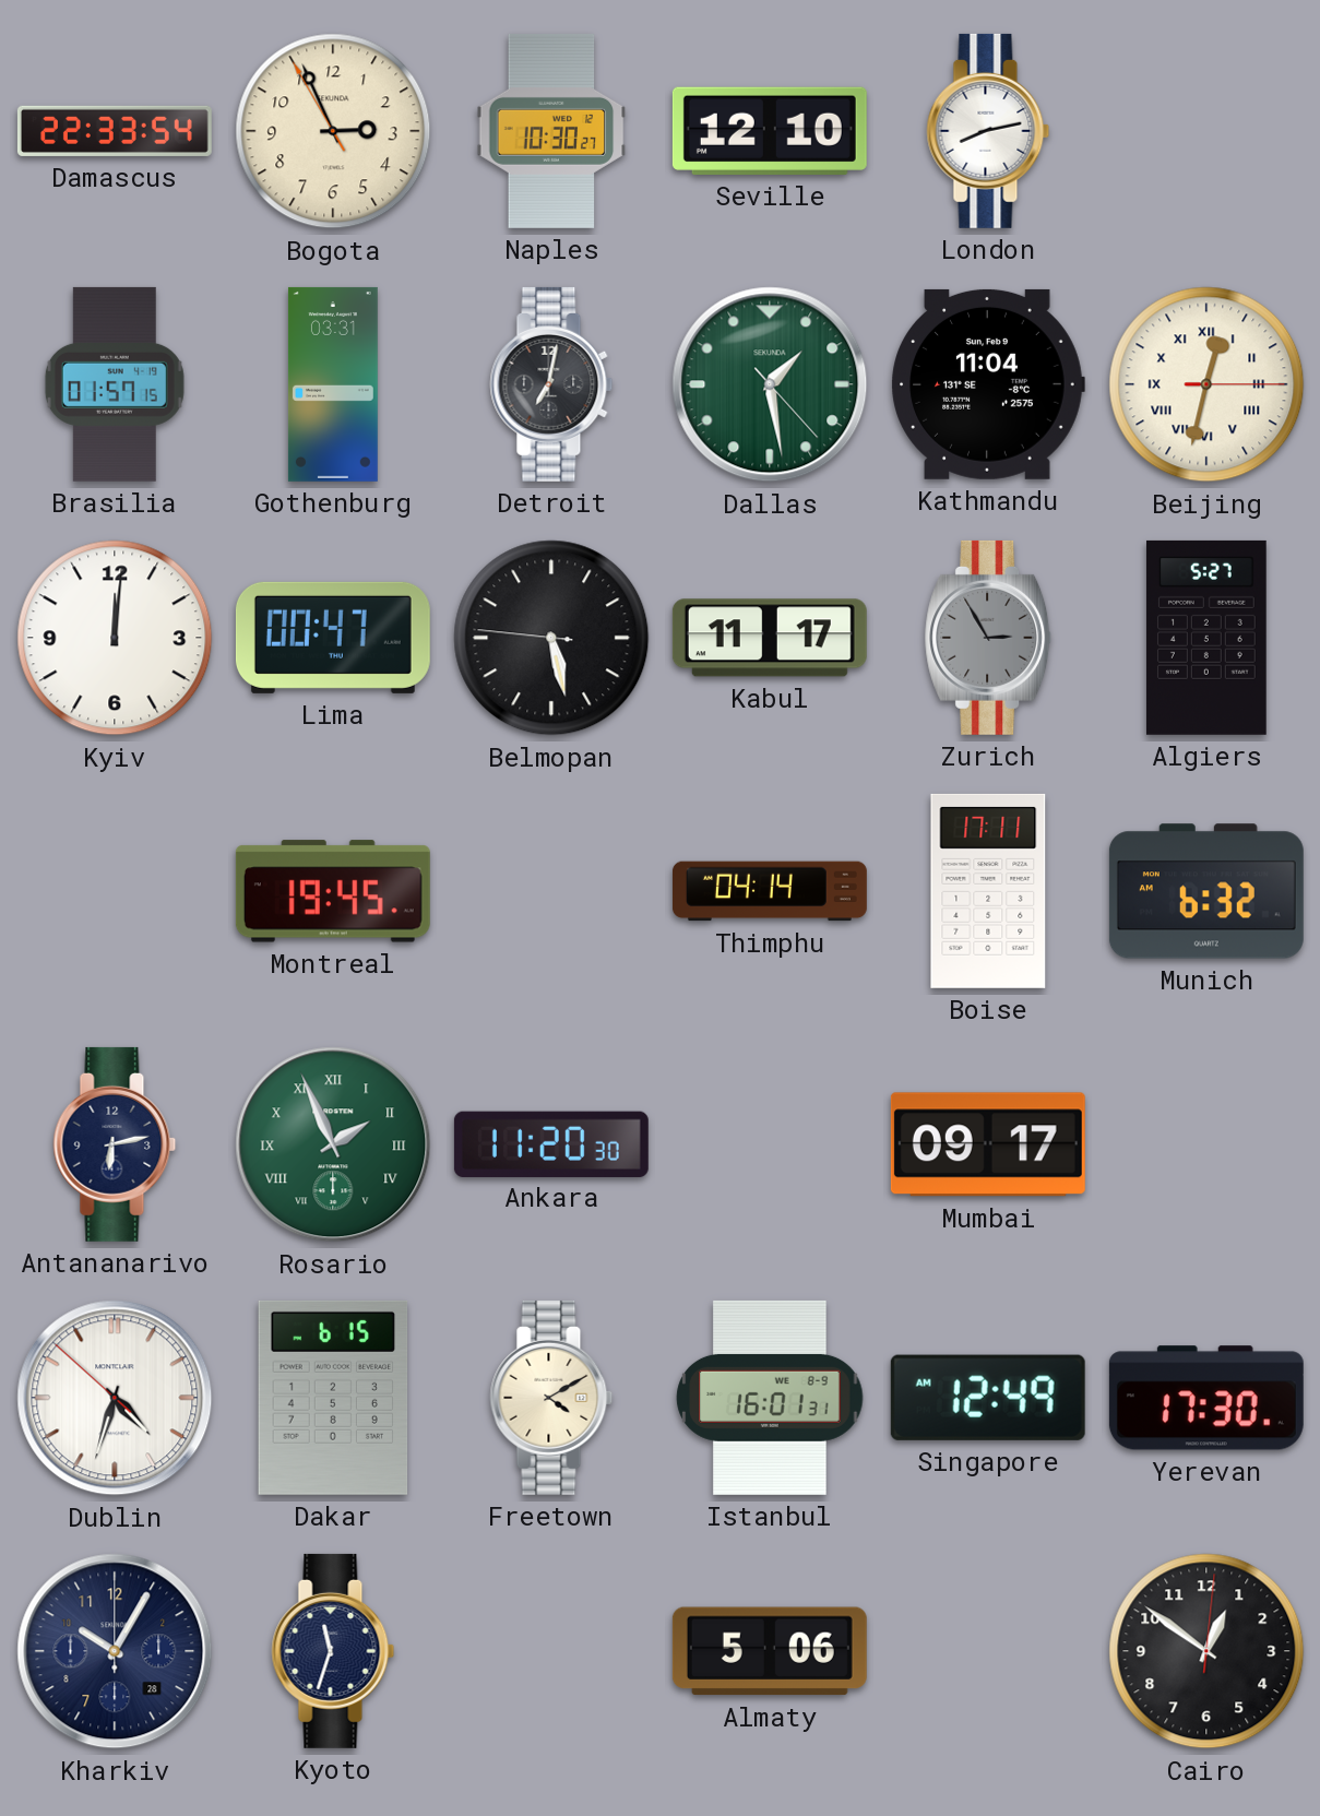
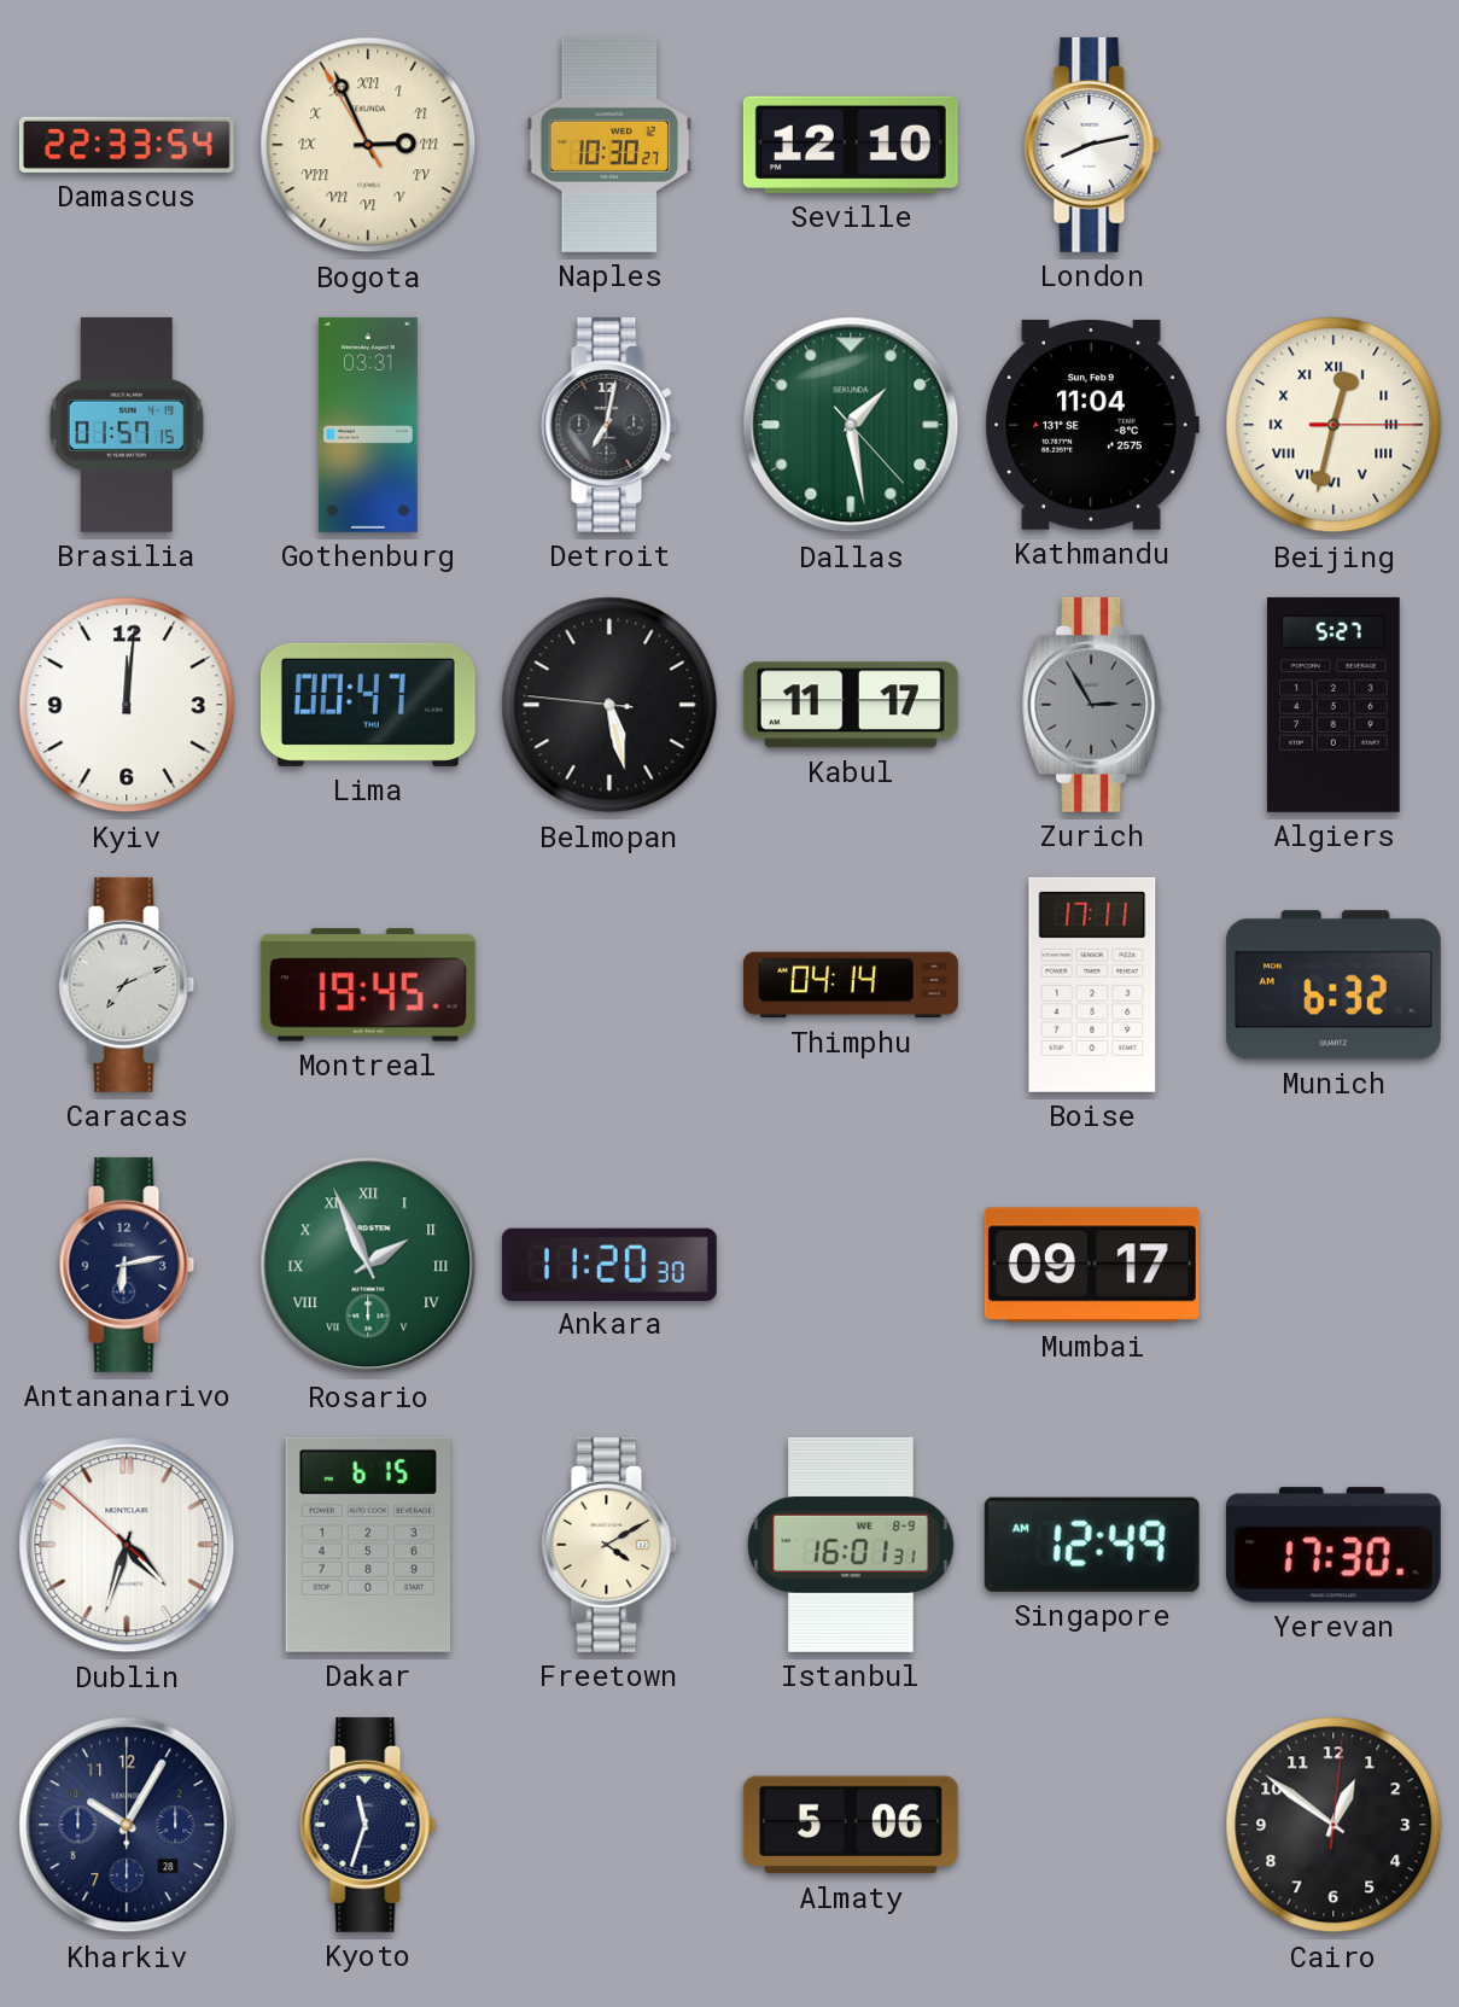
Bogota numerals: Arabic -> Roman (368, 145)
Caracas: none -> 7:11 (127, 985)
